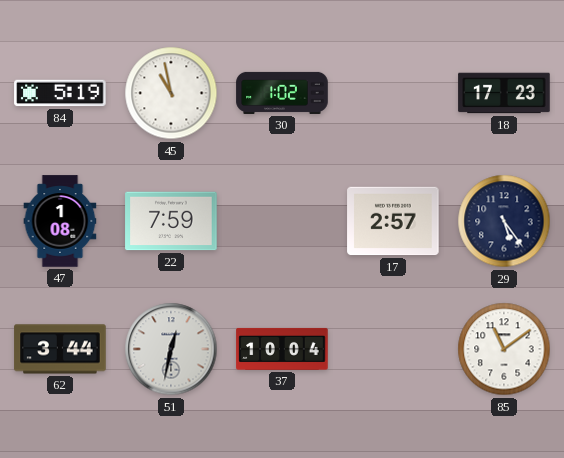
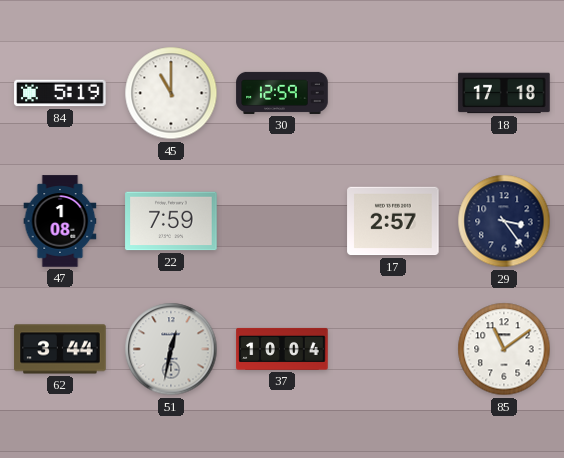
45: 10:58 -> 11:00 (171, 93)
30: 1:02 -> 12:59 (282, 93)
18: 17:23 -> 17:18 (504, 93)
29: 5:24 -> 3:24 (504, 221)
